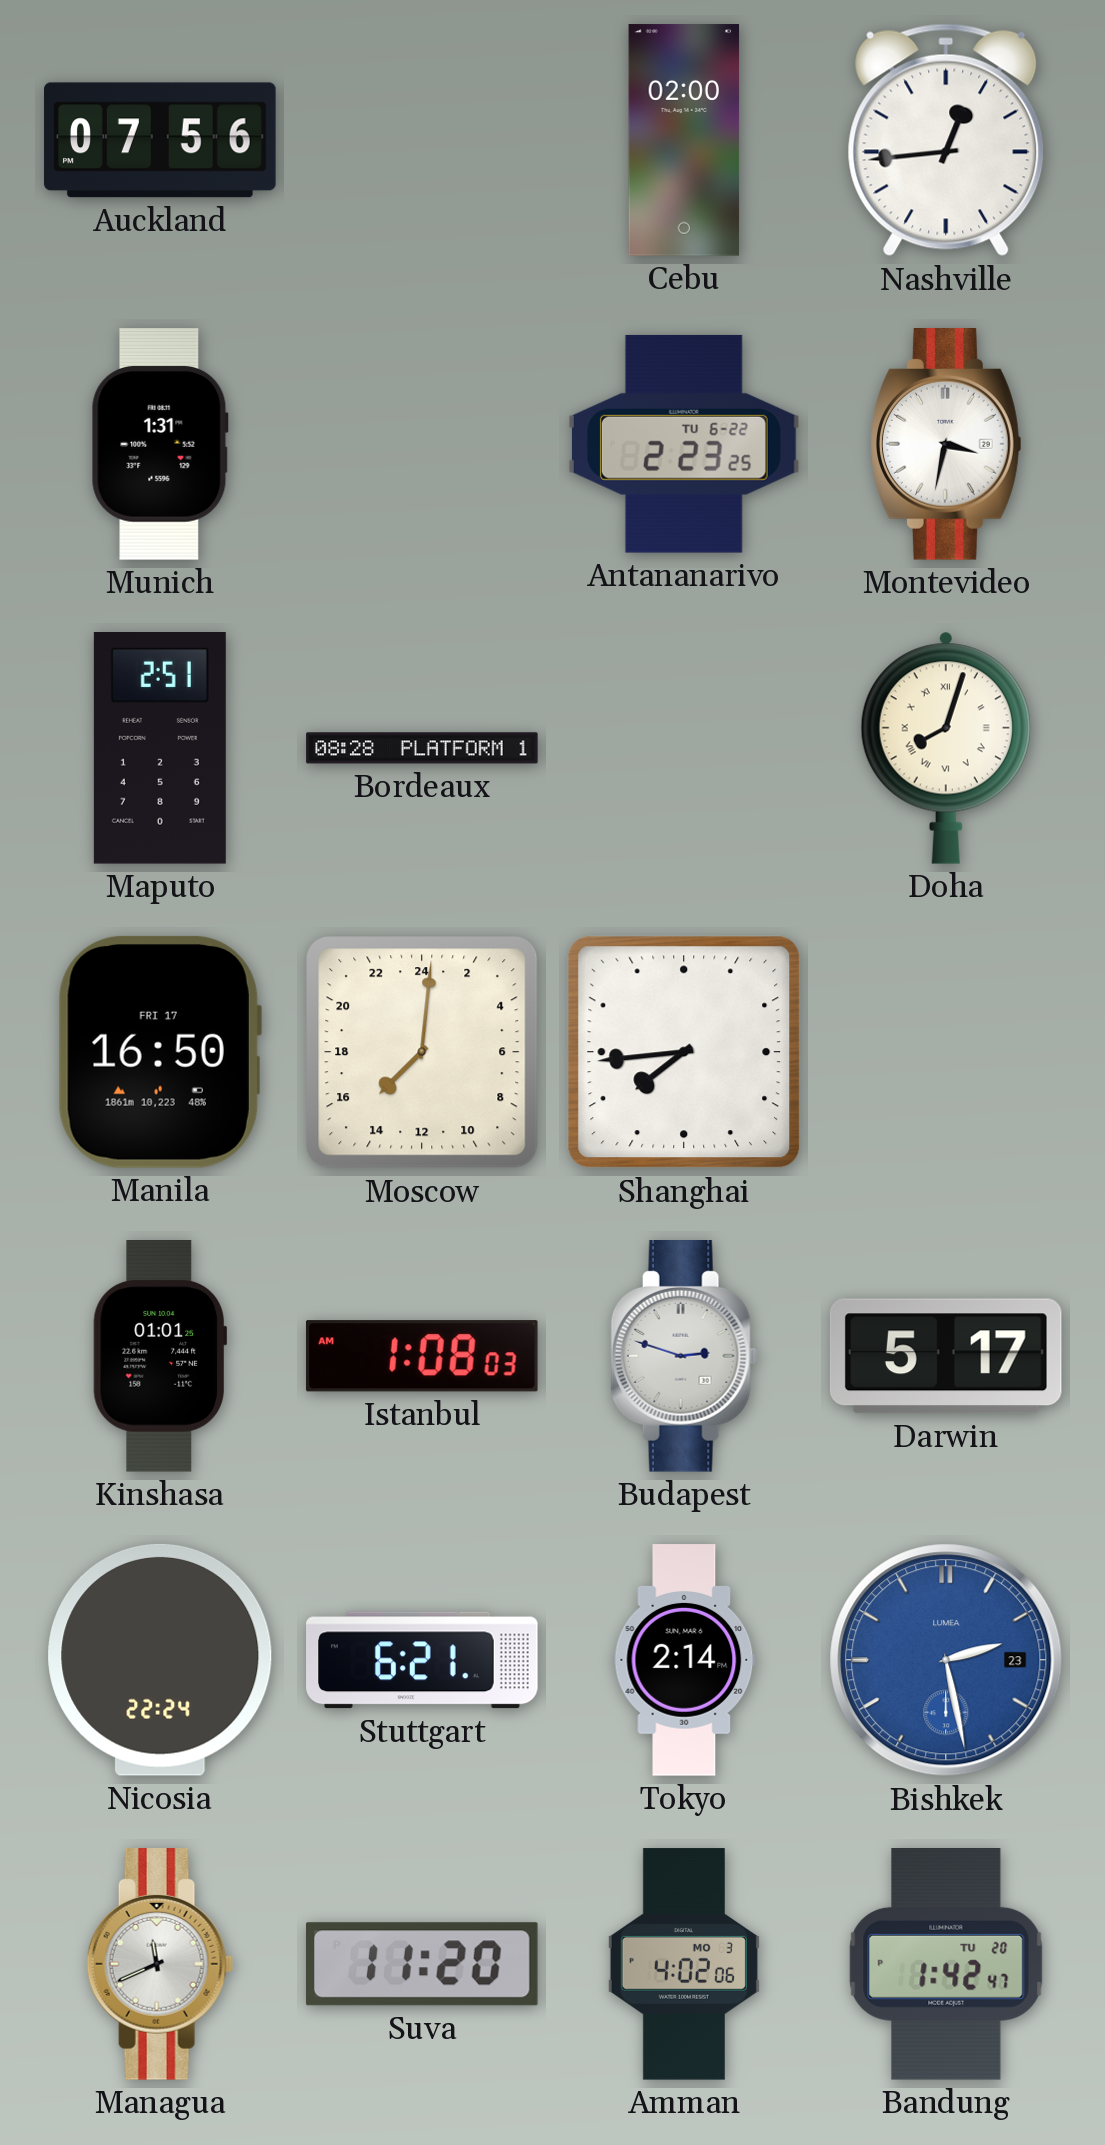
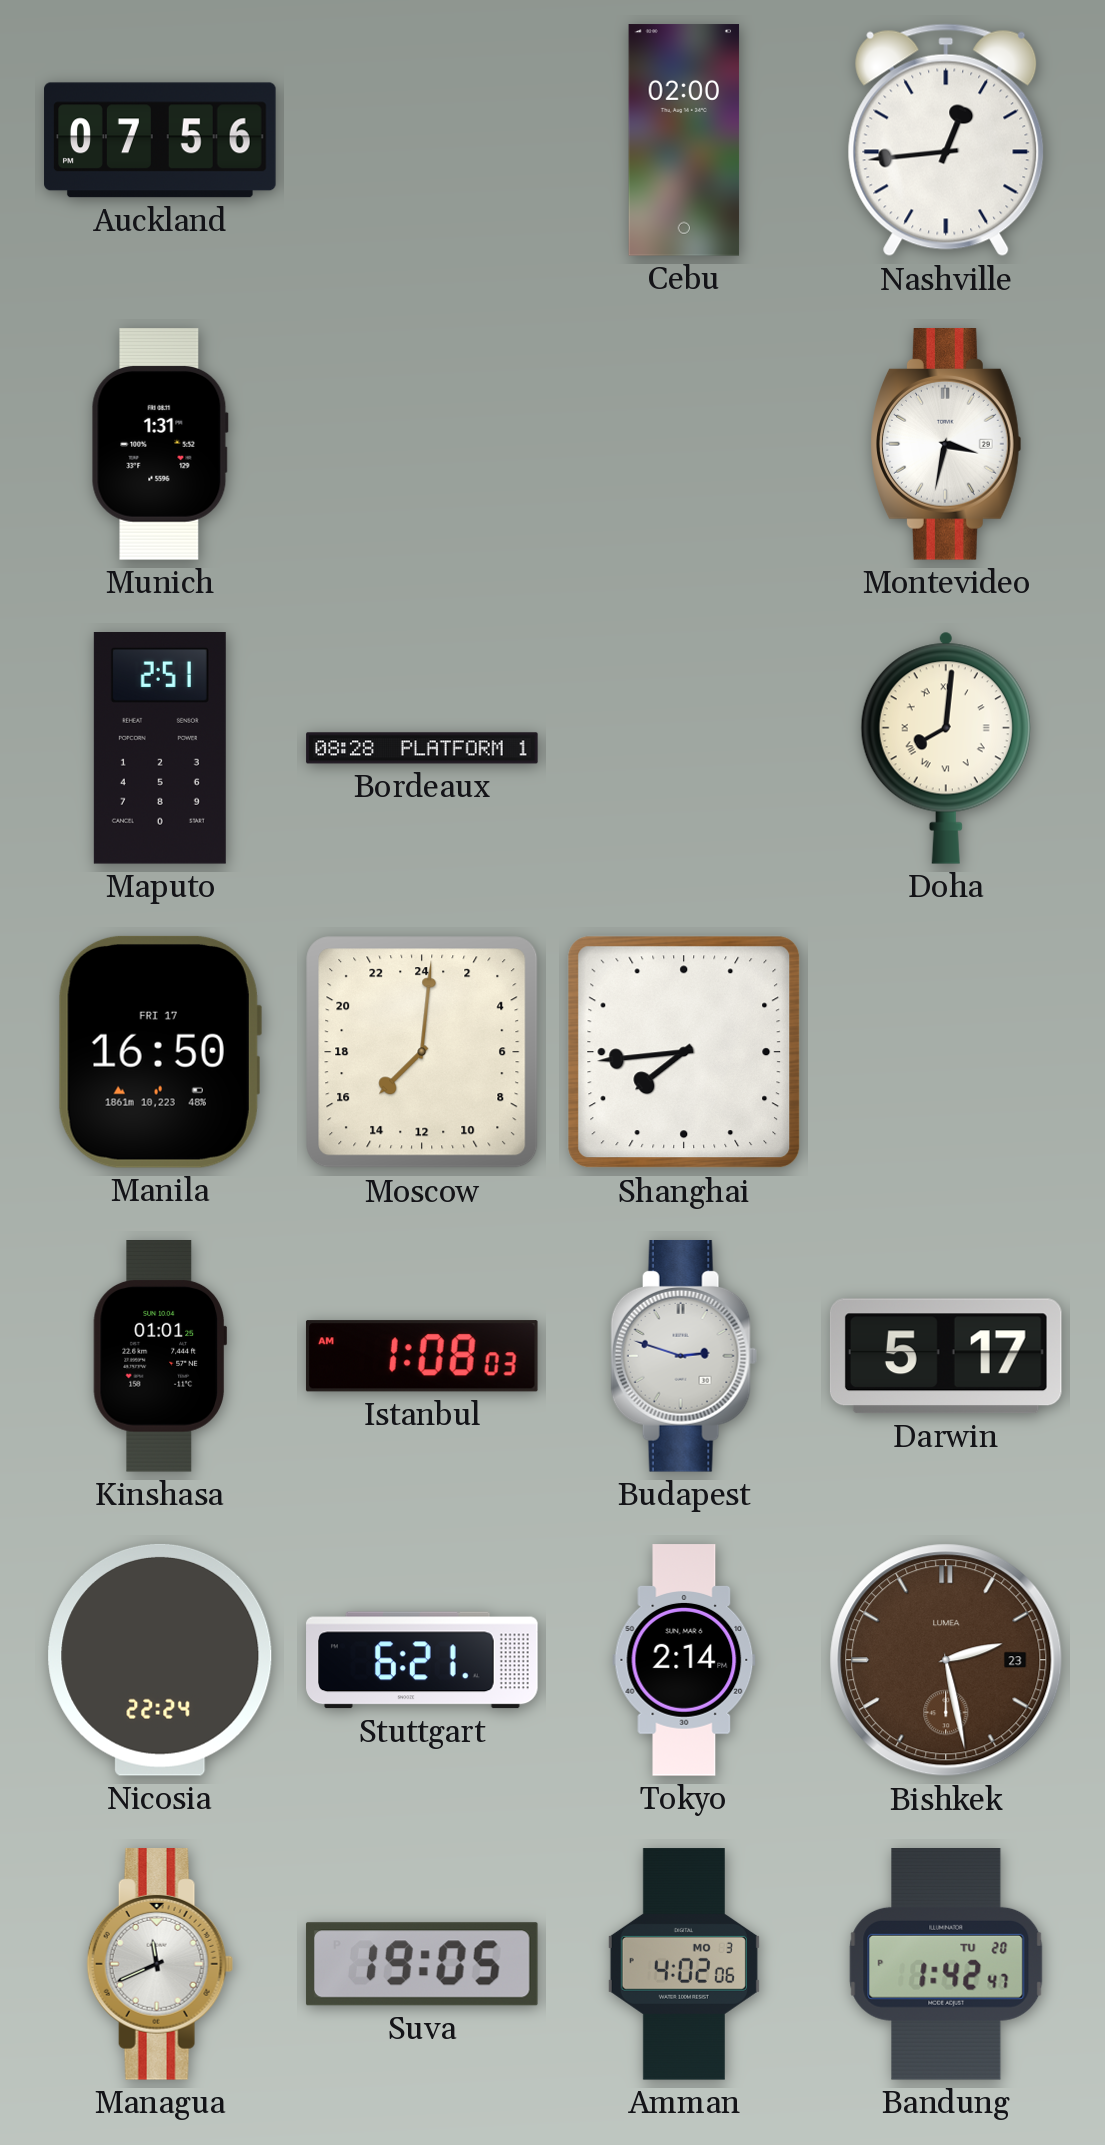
Antananarivo: 2:23 -> none (684, 444)
Doha: 8:03 -> 8:01 (946, 748)
Bishkek dial: blue -> brown (946, 1660)
Suva: 11:20 -> 19:05 (422, 1964)
